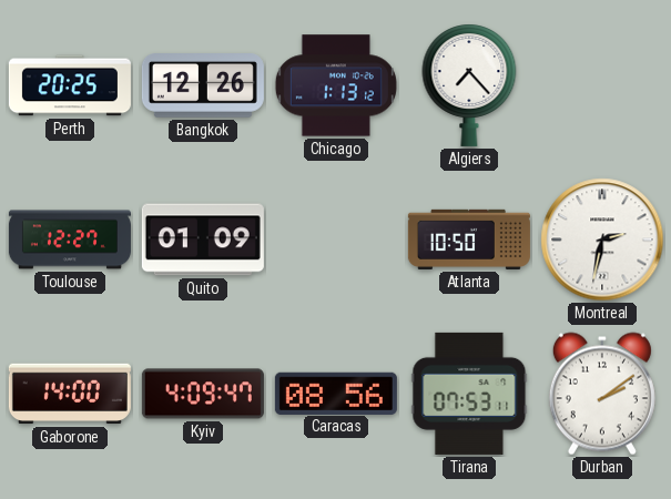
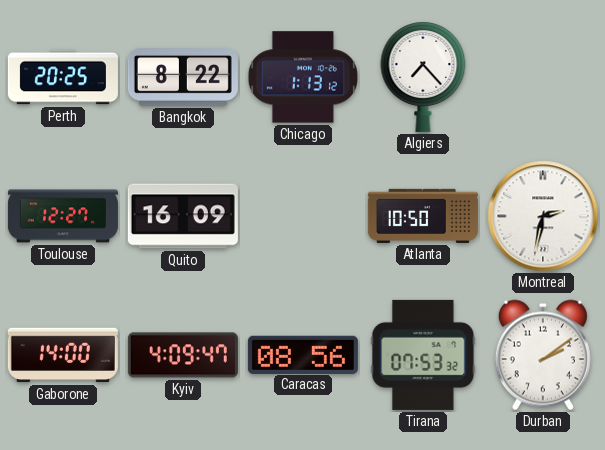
Bangkok: 12:26 -> 8:22 (183, 78)
Quito: 01:09 -> 16:09 (183, 216)
Tirana: 07:53:11 -> 07:53:32 (423, 355)
